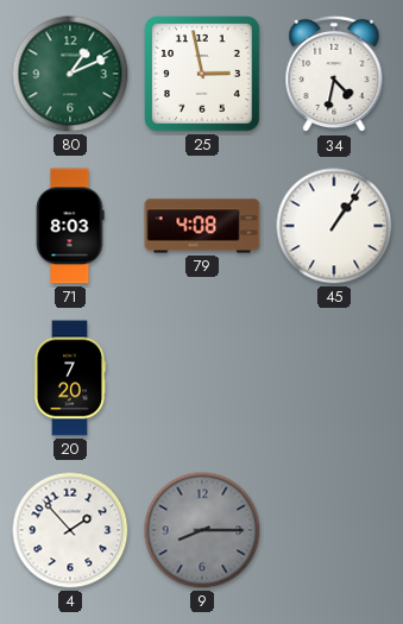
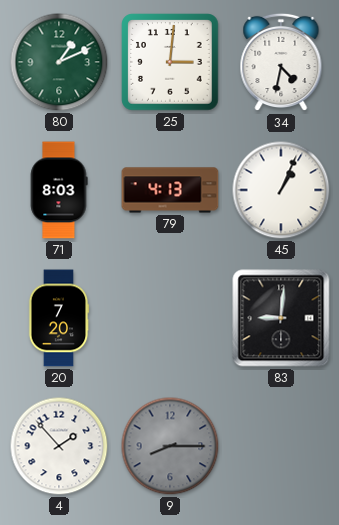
25: 2:58 -> 3:01 (170, 62)
79: 4:08 -> 4:13 (170, 190)
45: 1:06 -> 1:04 (281, 190)
83: none -> 9:01 (281, 318)
